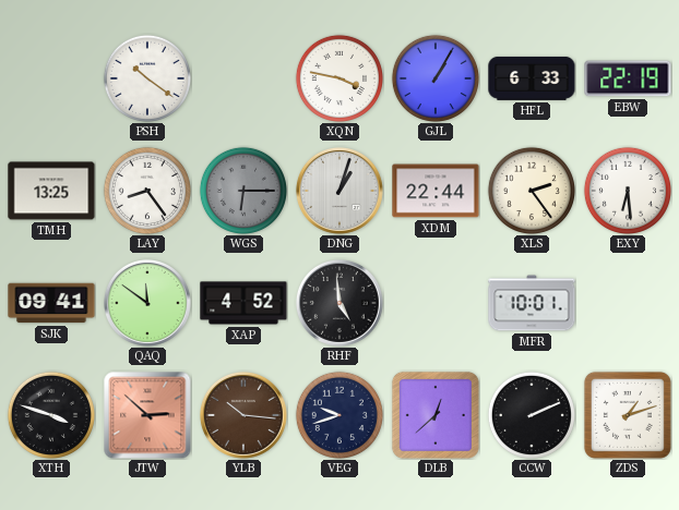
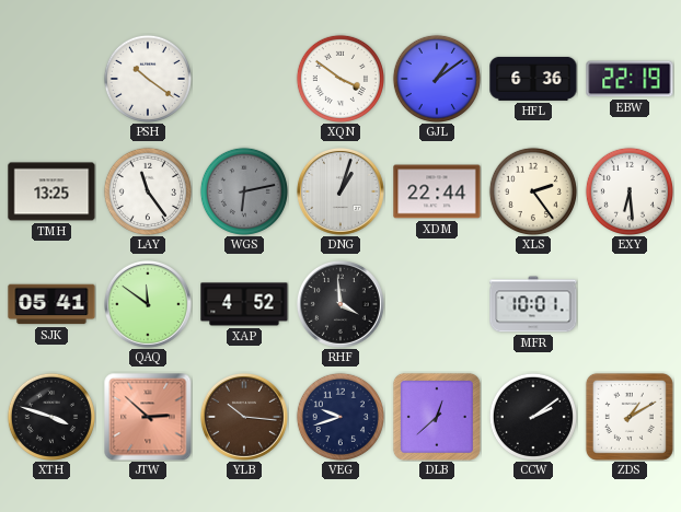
XQN: 3:47 -> 3:51 (340, 79)
GJL: 1:05 -> 1:09 (437, 79)
HFL: 6:33 -> 6:36 (533, 79)
LAY: 8:24 -> 11:24 (148, 191)
WGS: 6:15 -> 6:13 (244, 191)
SJK: 09:41 -> 05:41 (51, 304)
RHF: 4:59 -> 3:59 (340, 304)
CCW: 2:11 -> 2:09 (533, 417)
ZDS: 1:12 -> 1:10 (630, 417)
